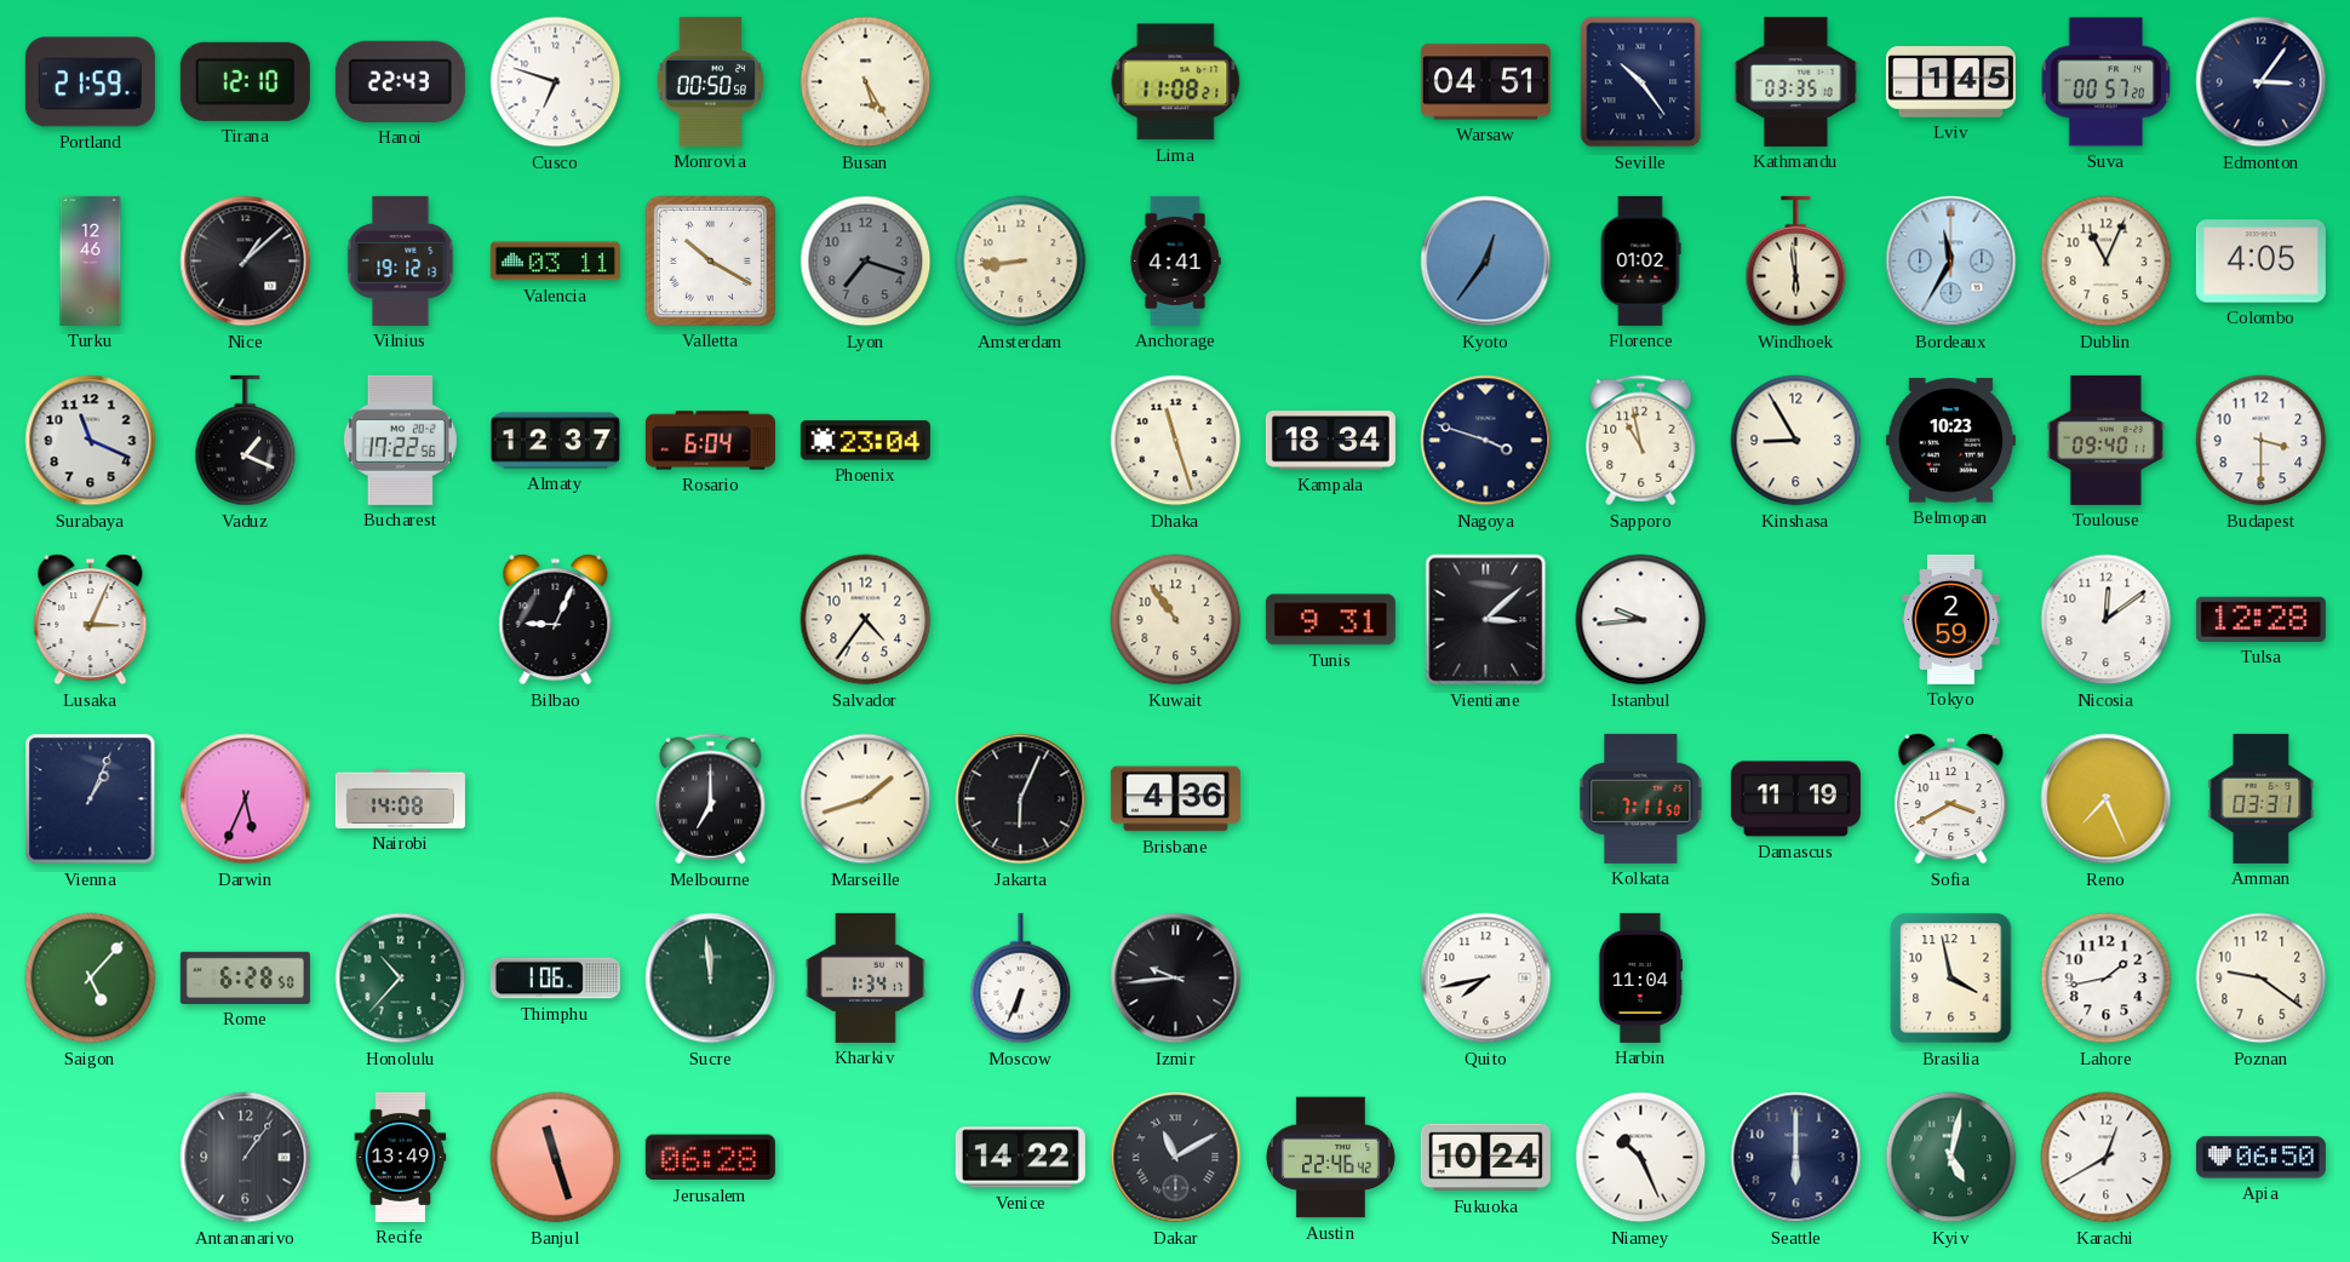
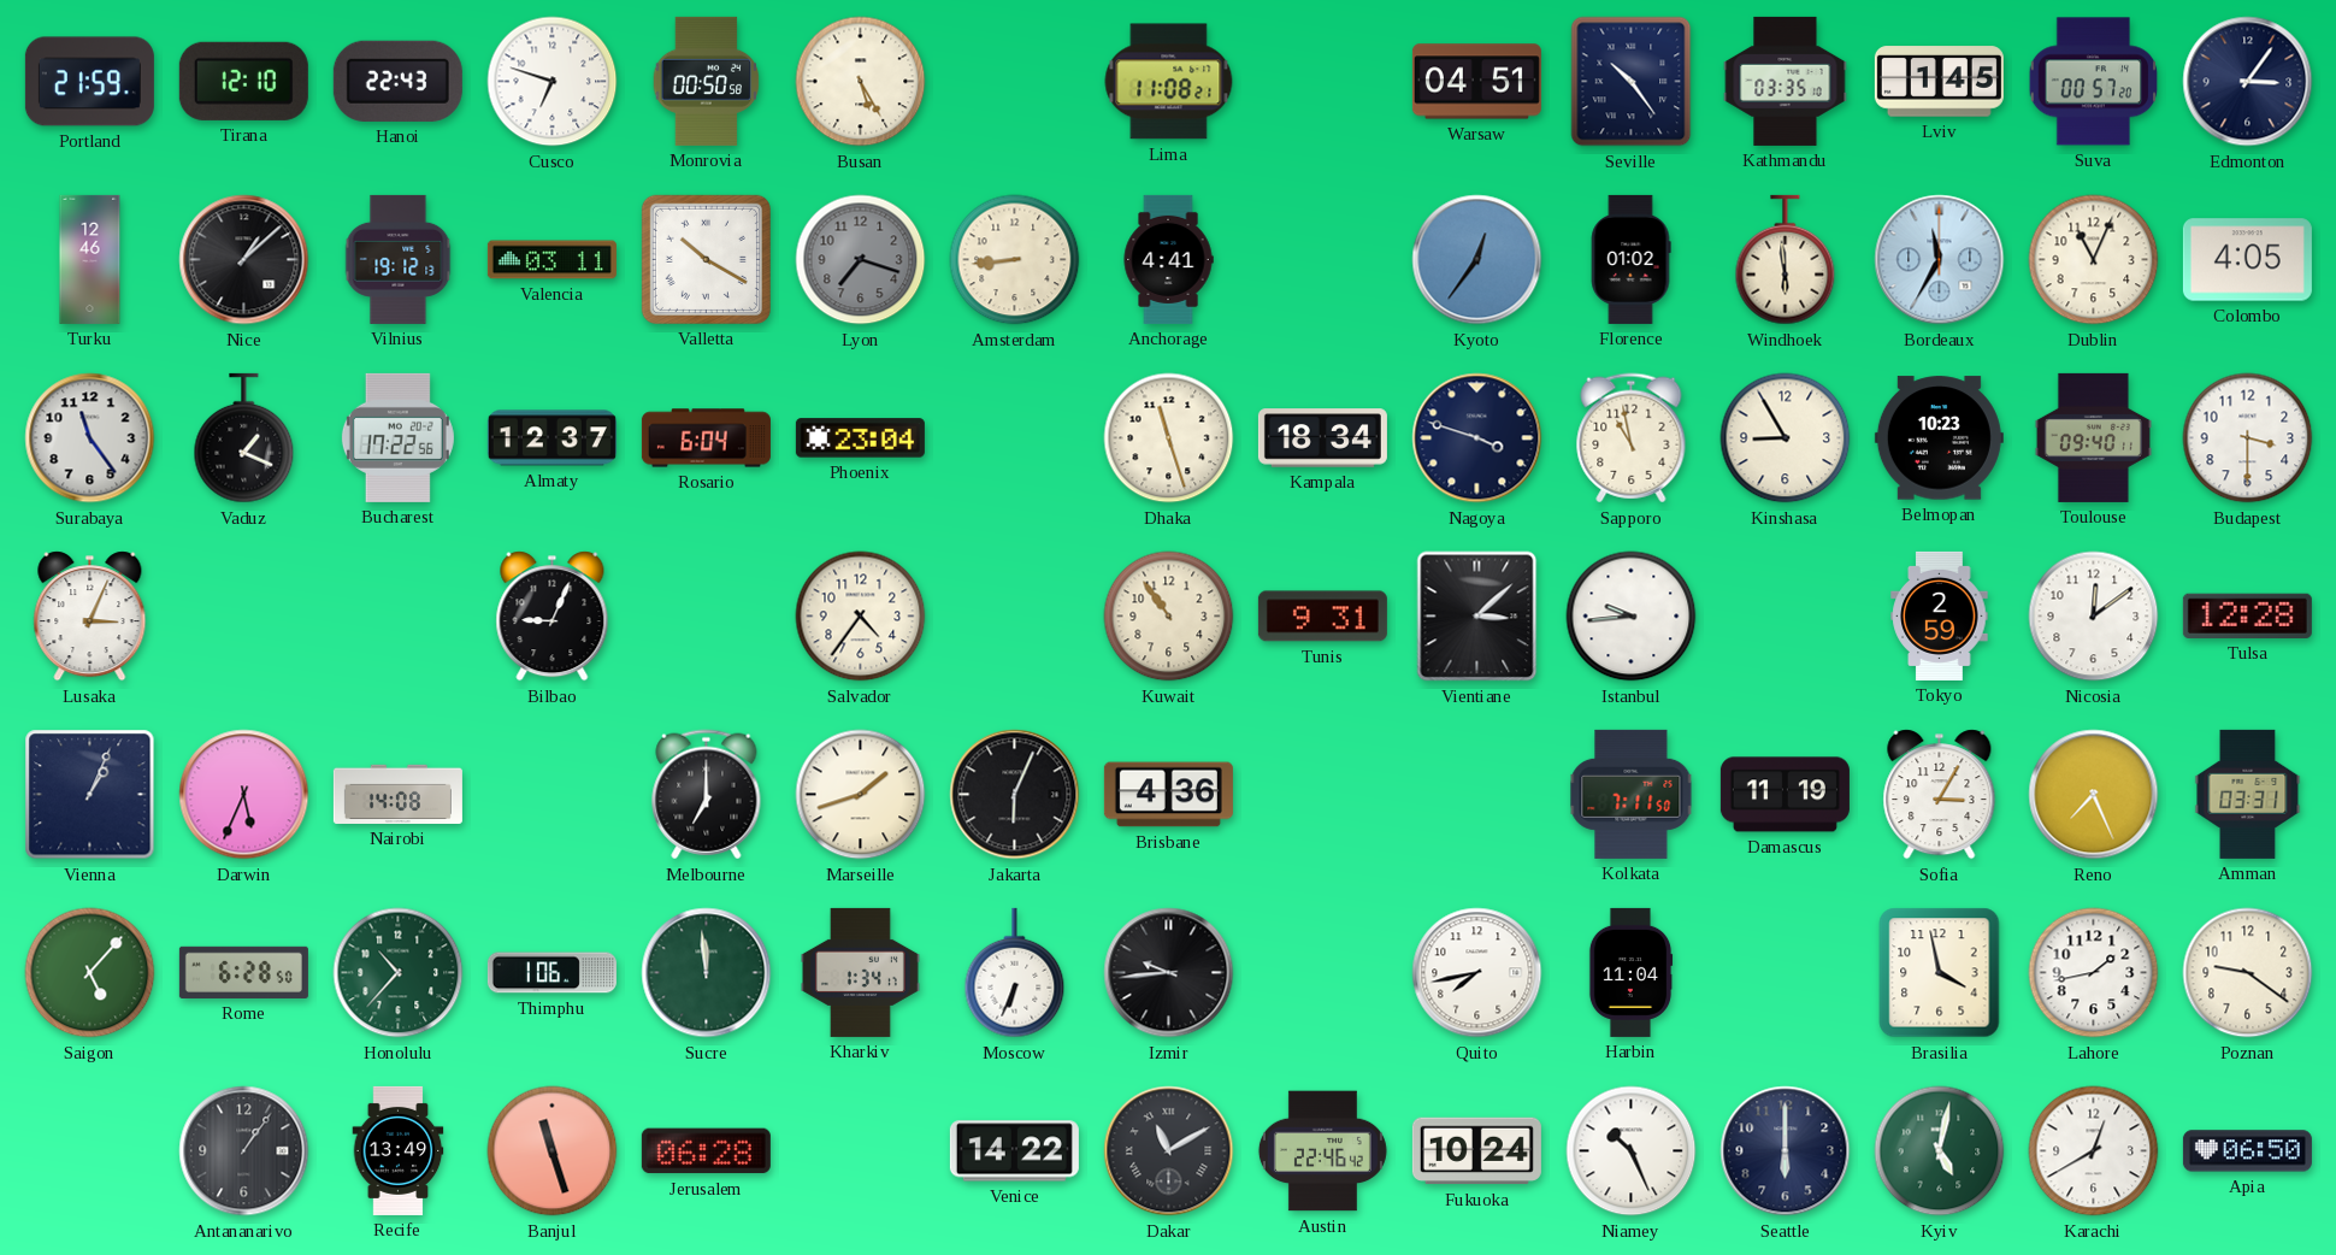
Surabaya: 11:19 -> 11:24 (90, 438)
Sofia: 3:40 -> 3:05 (1940, 795)
